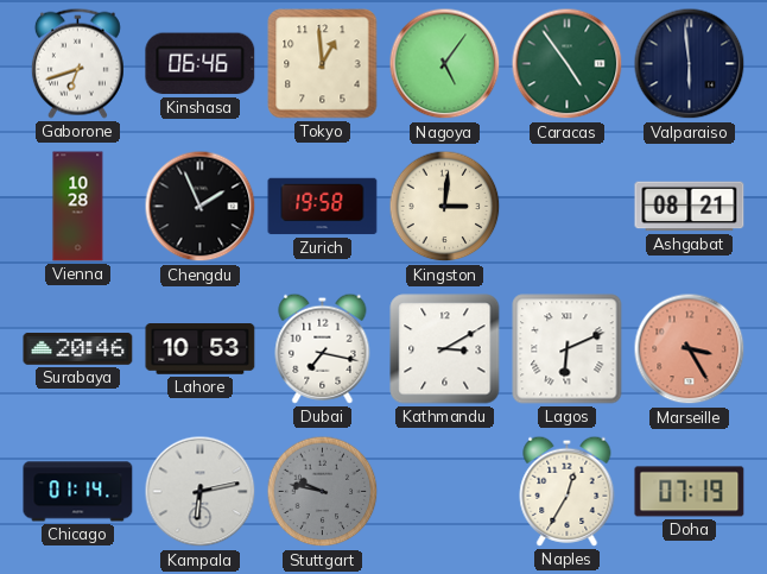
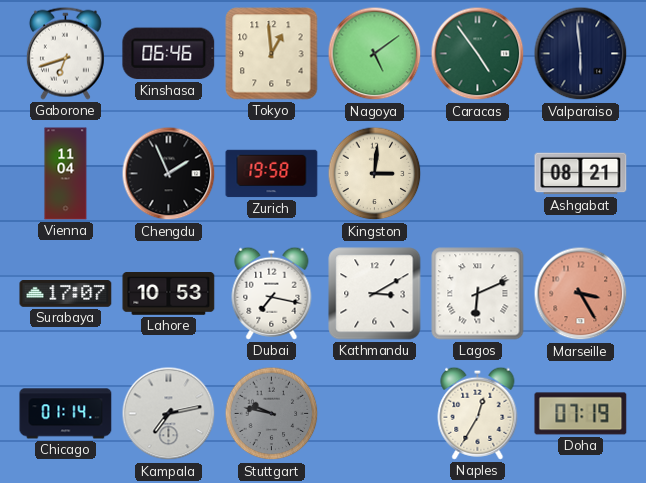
Nagoya: 5:06 -> 5:09 (375, 54)
Vienna: 10:28 -> 11:04 (66, 174)
Surabaya: 20:46 -> 17:07 (66, 294)
Kampala: 6:13 -> 7:13 (169, 414)
